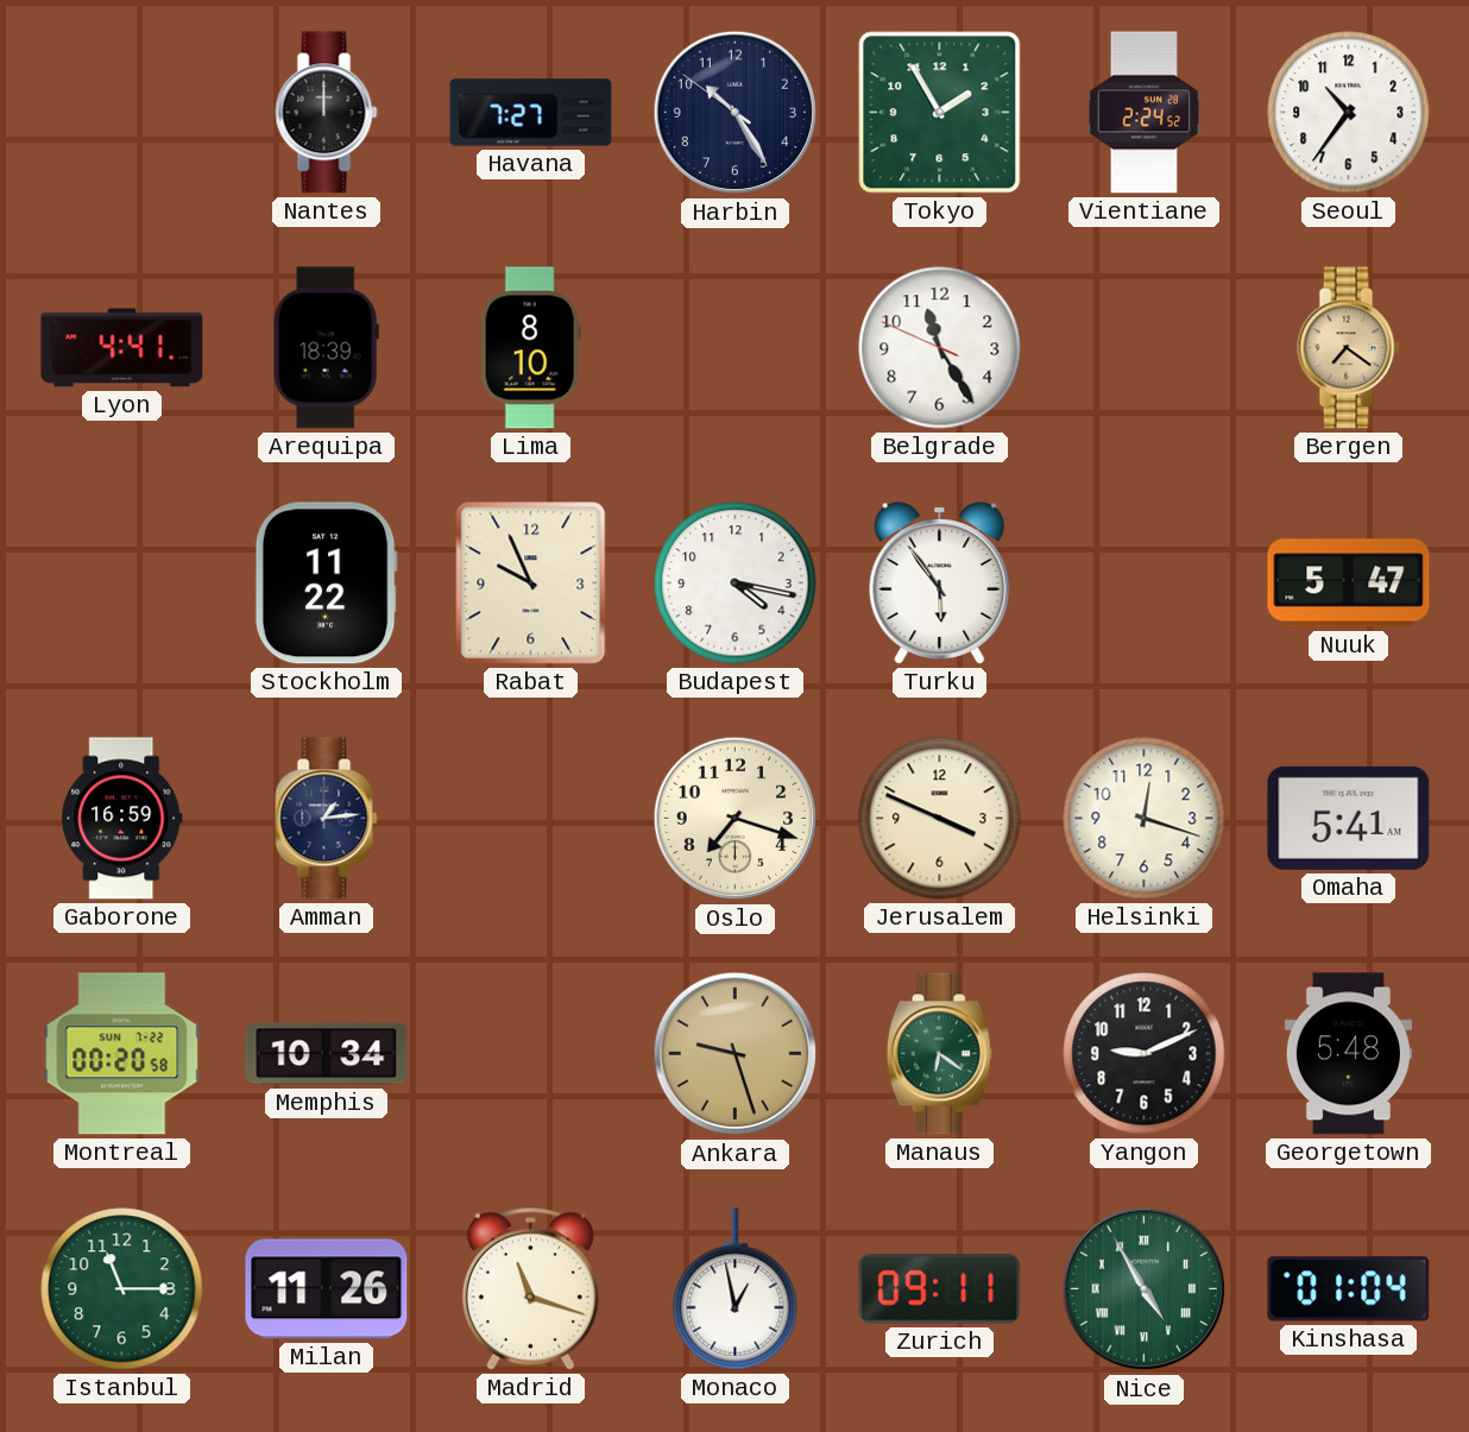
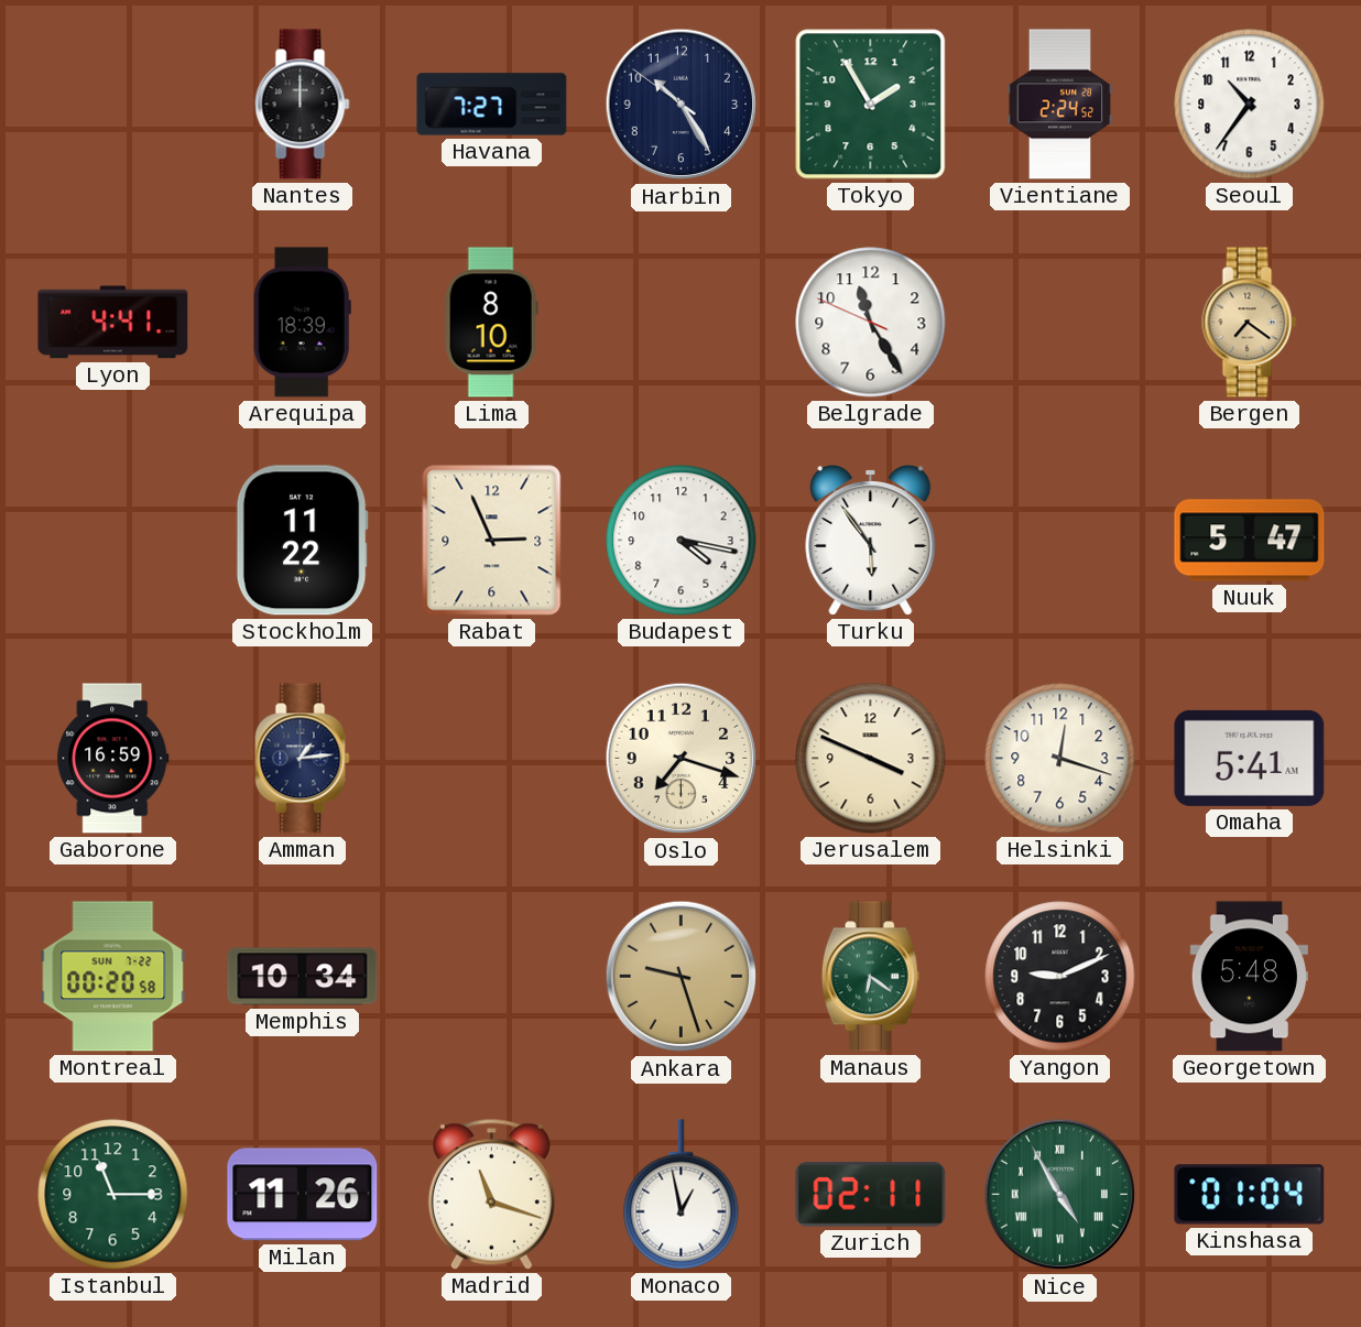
Rabat: 9:56 -> 2:56 (492, 541)
Zurich: 09:11 -> 02:11 (871, 1194)
